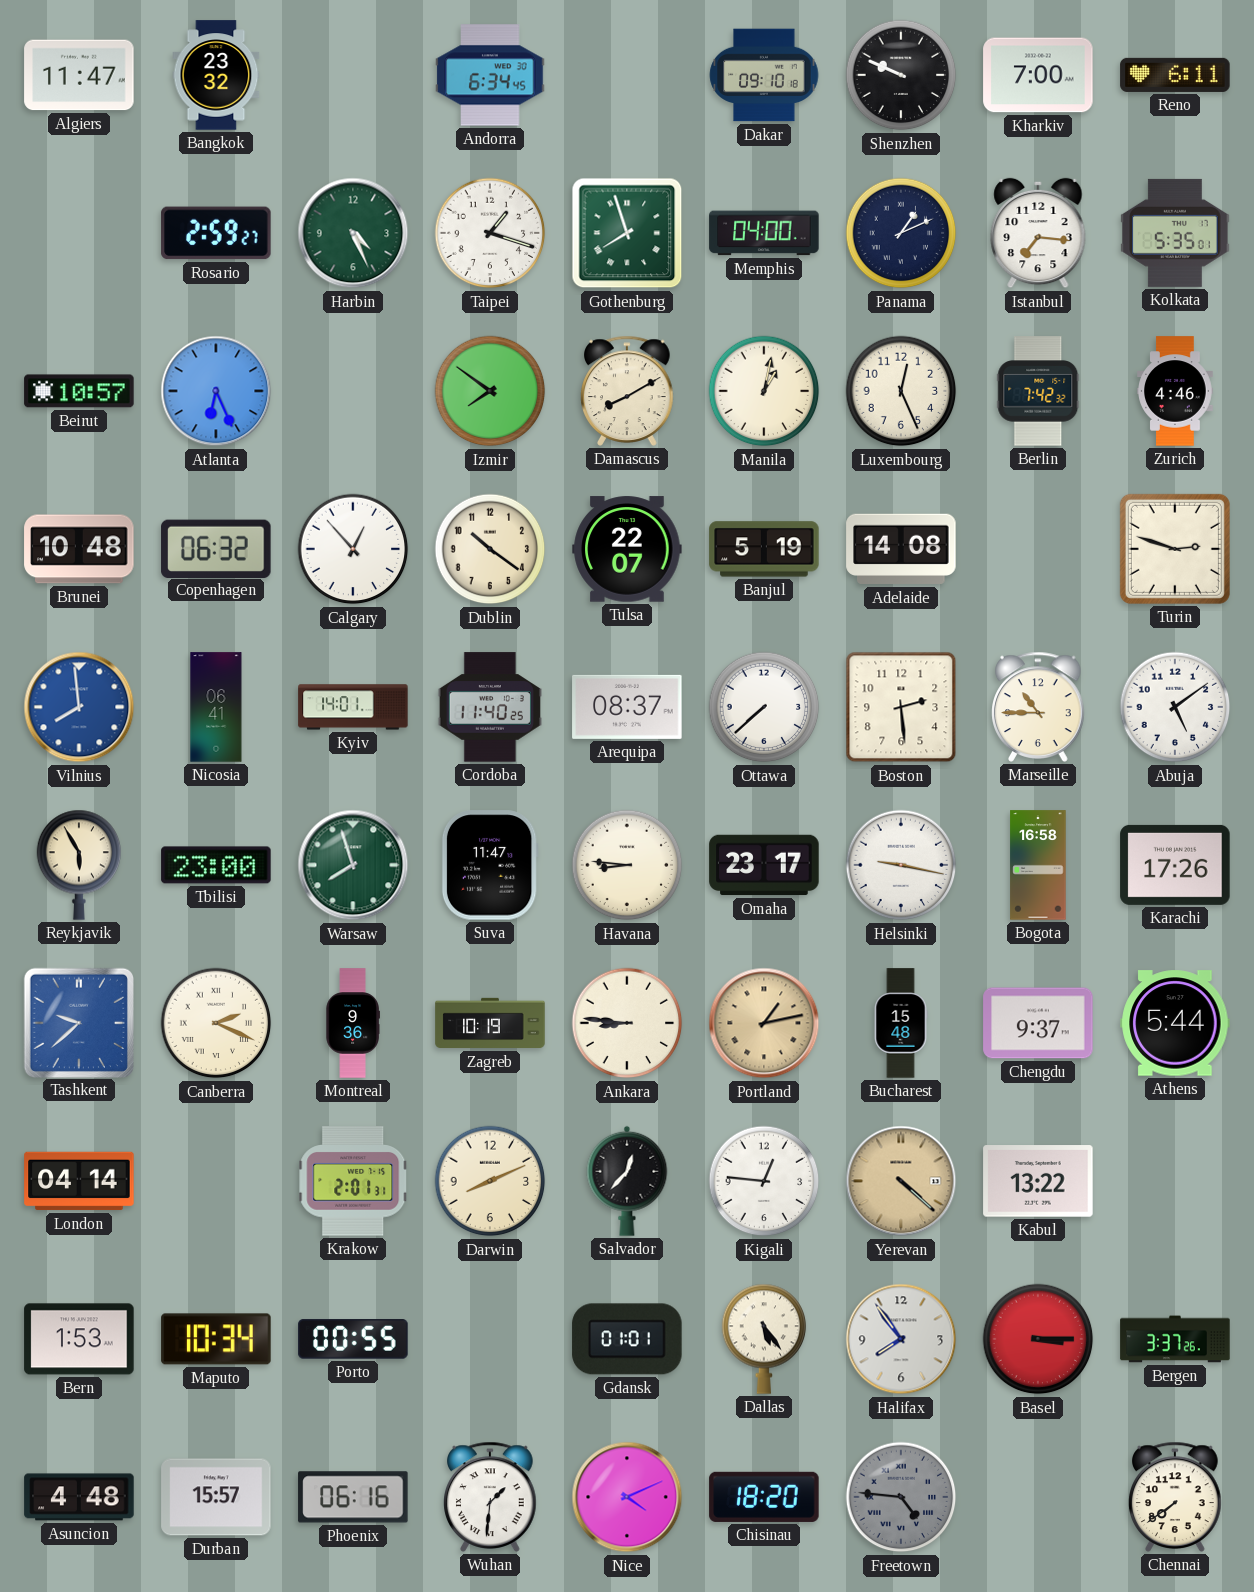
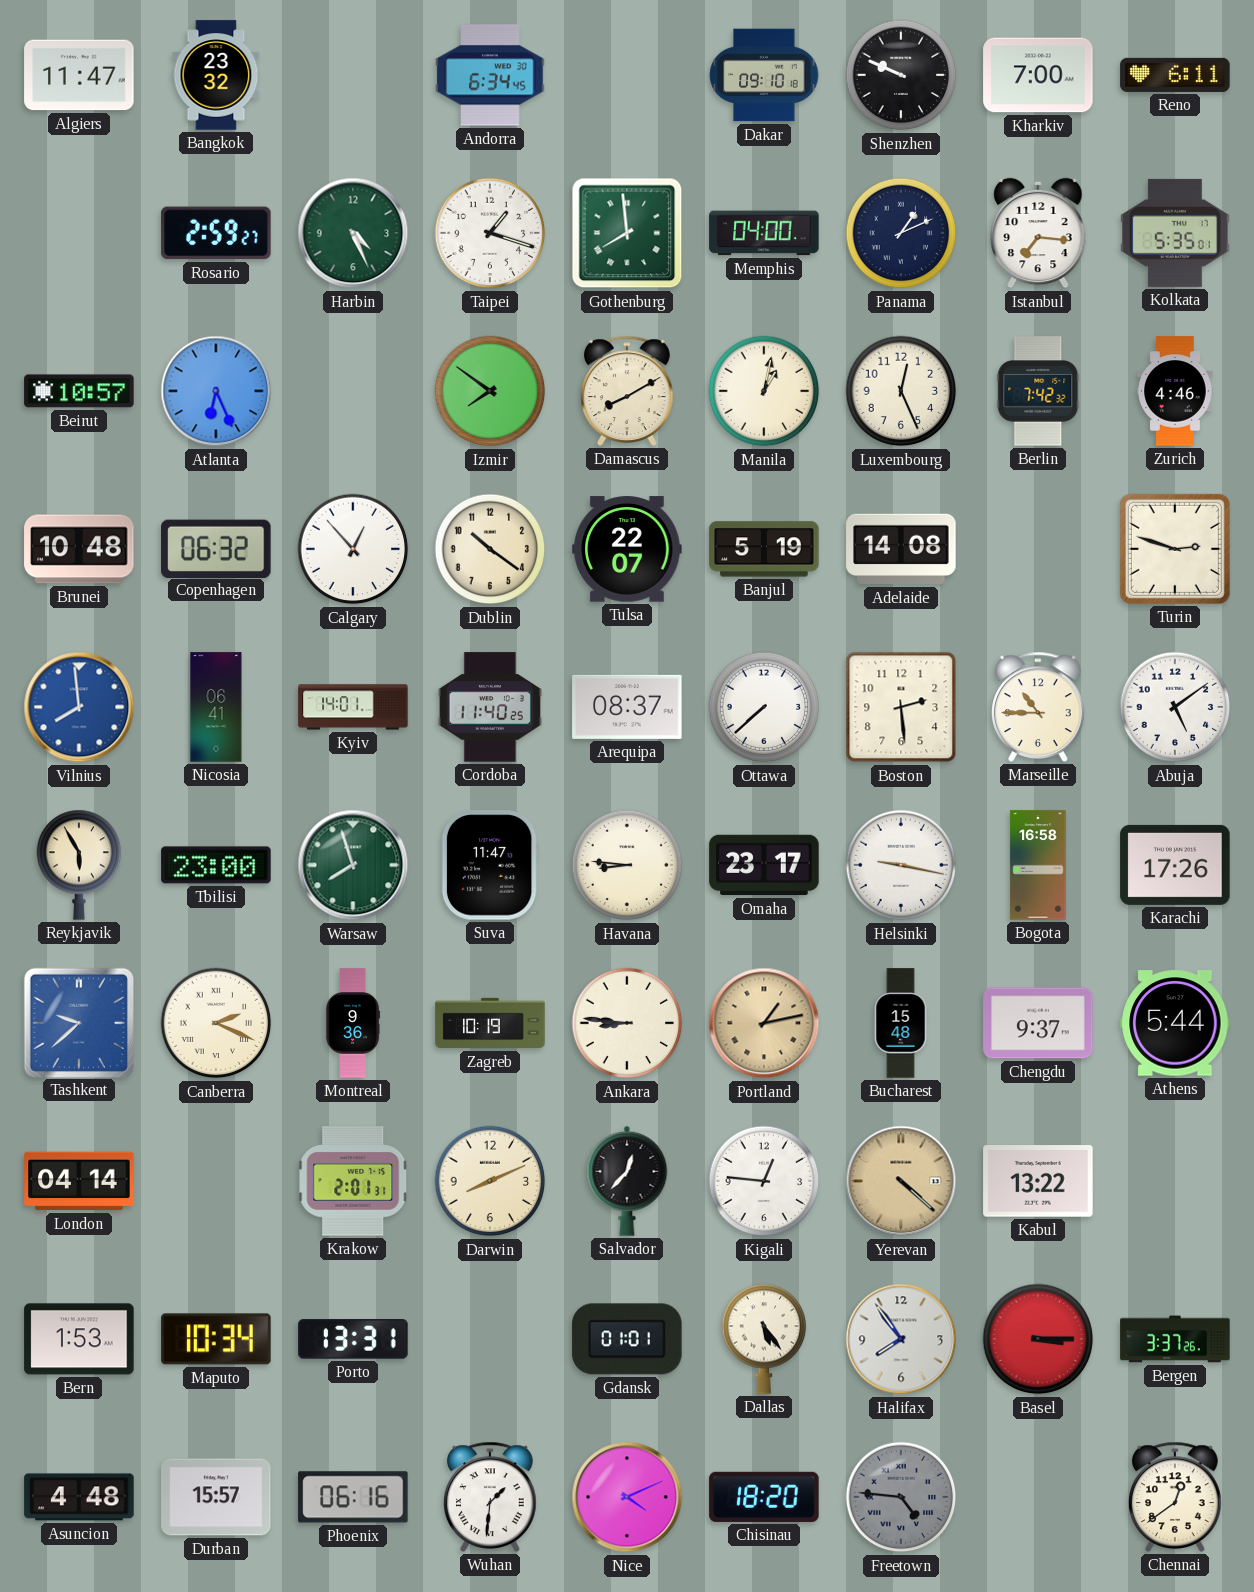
Gothenburg: 7:57 -> 7:59 (627, 233)
Porto: 00:55 -> 13:31 (353, 1339)
Chennai: 7:39 -> 12:39 (1175, 1497)
